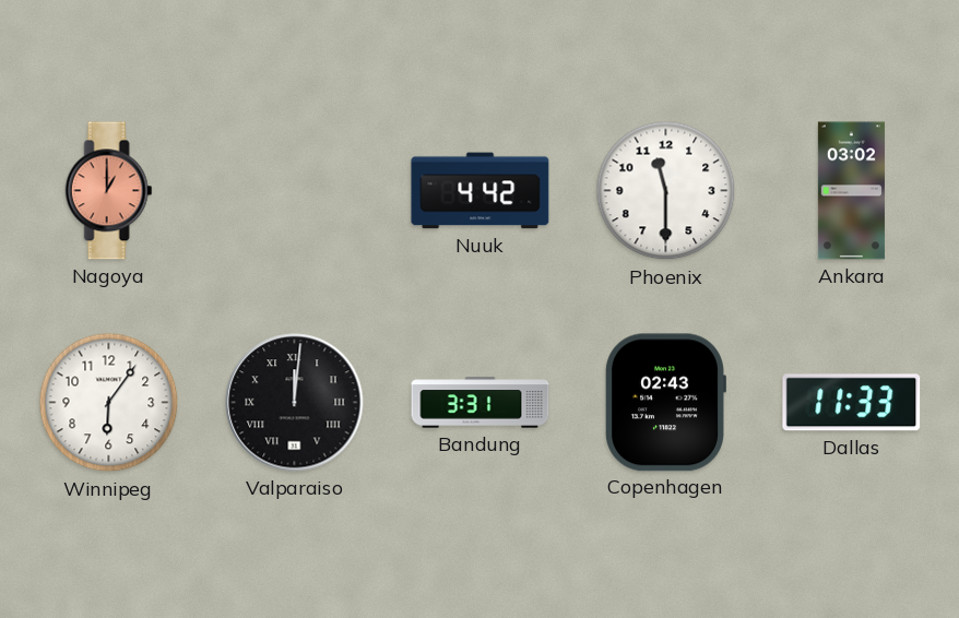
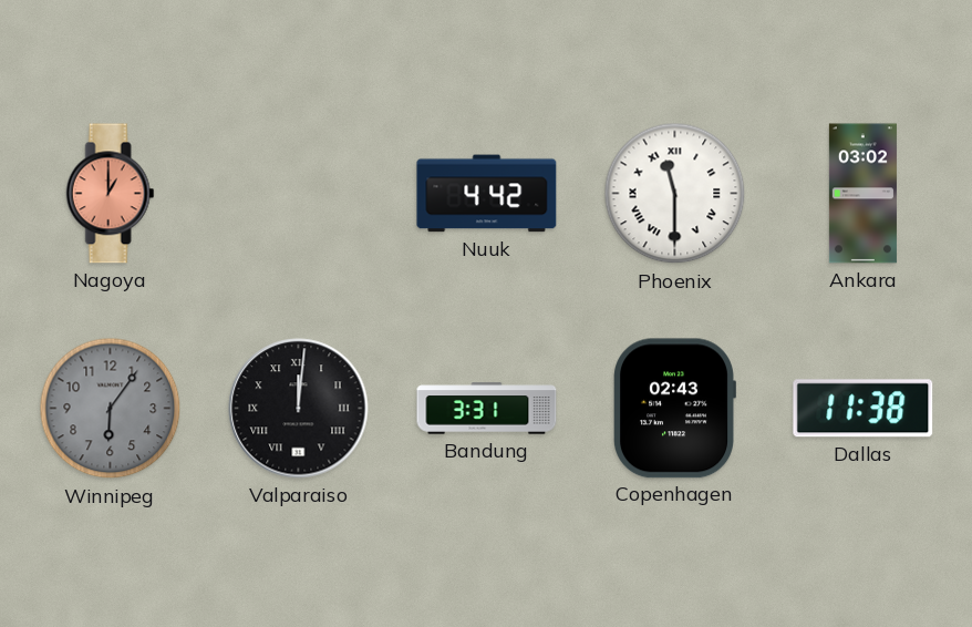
Phoenix numerals: Arabic -> Roman (675, 194)
Winnipeg dial: white -> grey (111, 409)
Dallas: 11:33 -> 11:38 (864, 409)
